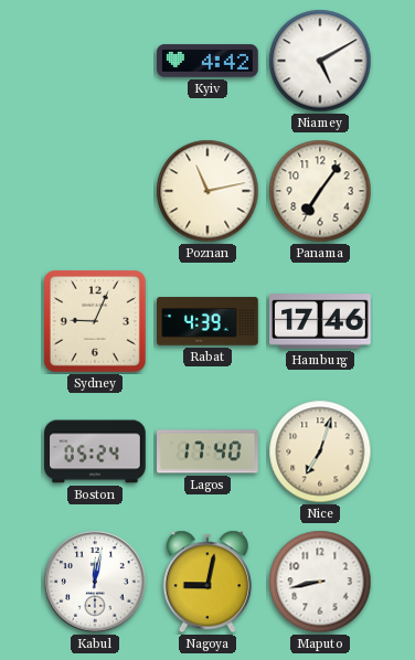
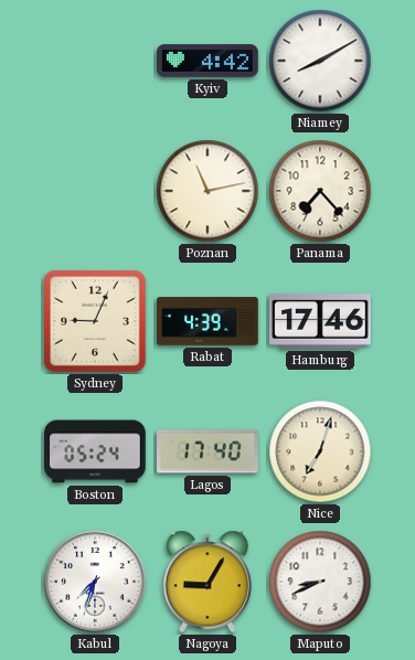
Niamey: 5:10 -> 8:10 (320, 61)
Panama: 7:06 -> 7:23 (320, 191)
Kabul: 12:02 -> 7:33 (95, 582)
Nagoya: 9:02 -> 9:05 (208, 582)
Maputo: 8:43 -> 8:41 (320, 582)
